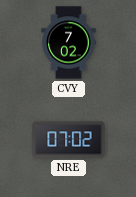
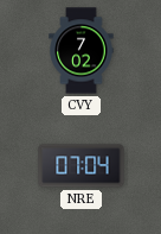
NRE: 07:02 -> 07:04 (82, 166)
